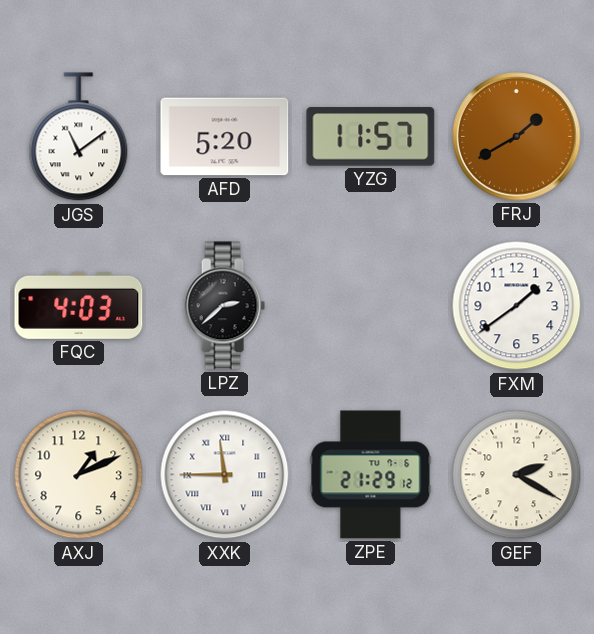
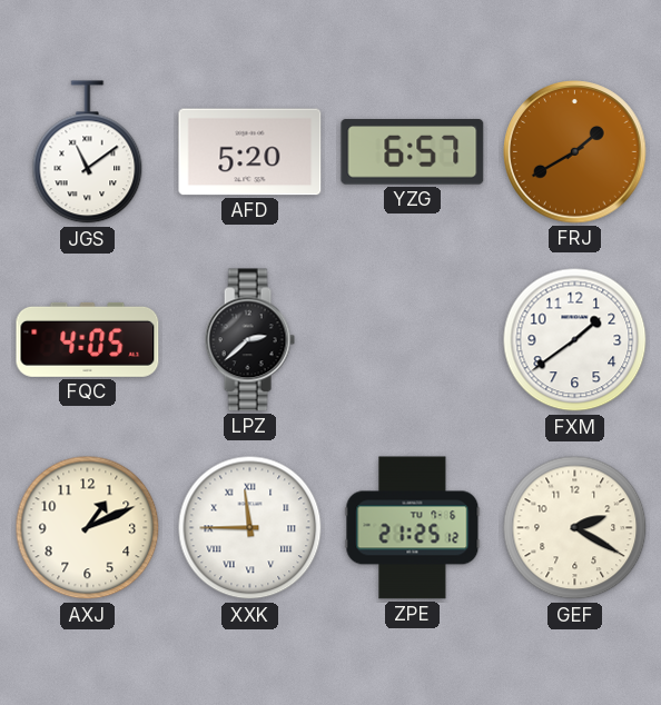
YZG: 11:57 -> 6:57 (413, 152)
FQC: 4:03 -> 4:05 (88, 339)
ZPE: 21:29 -> 21:25 (413, 528)
